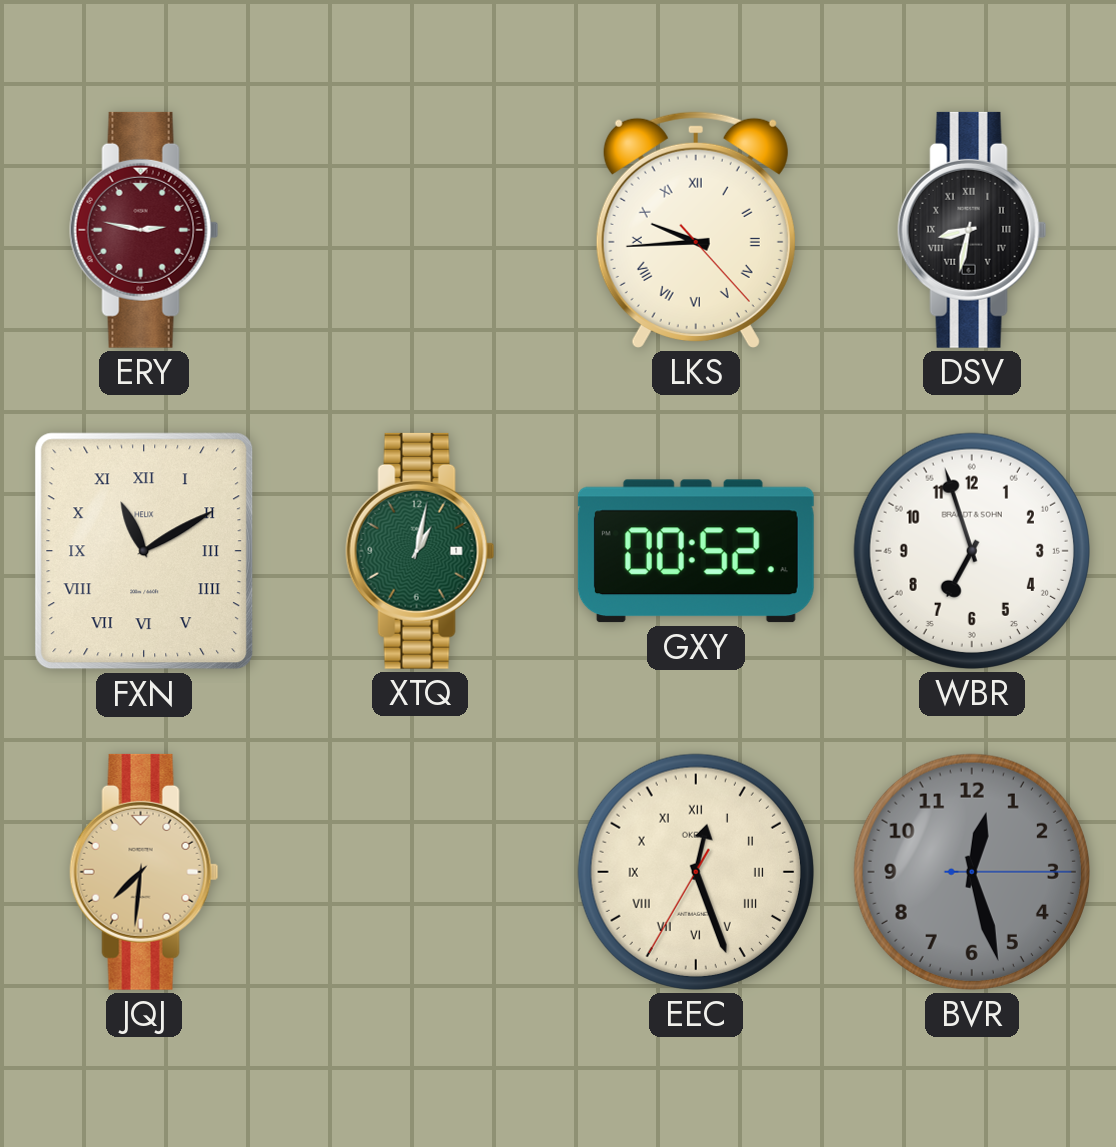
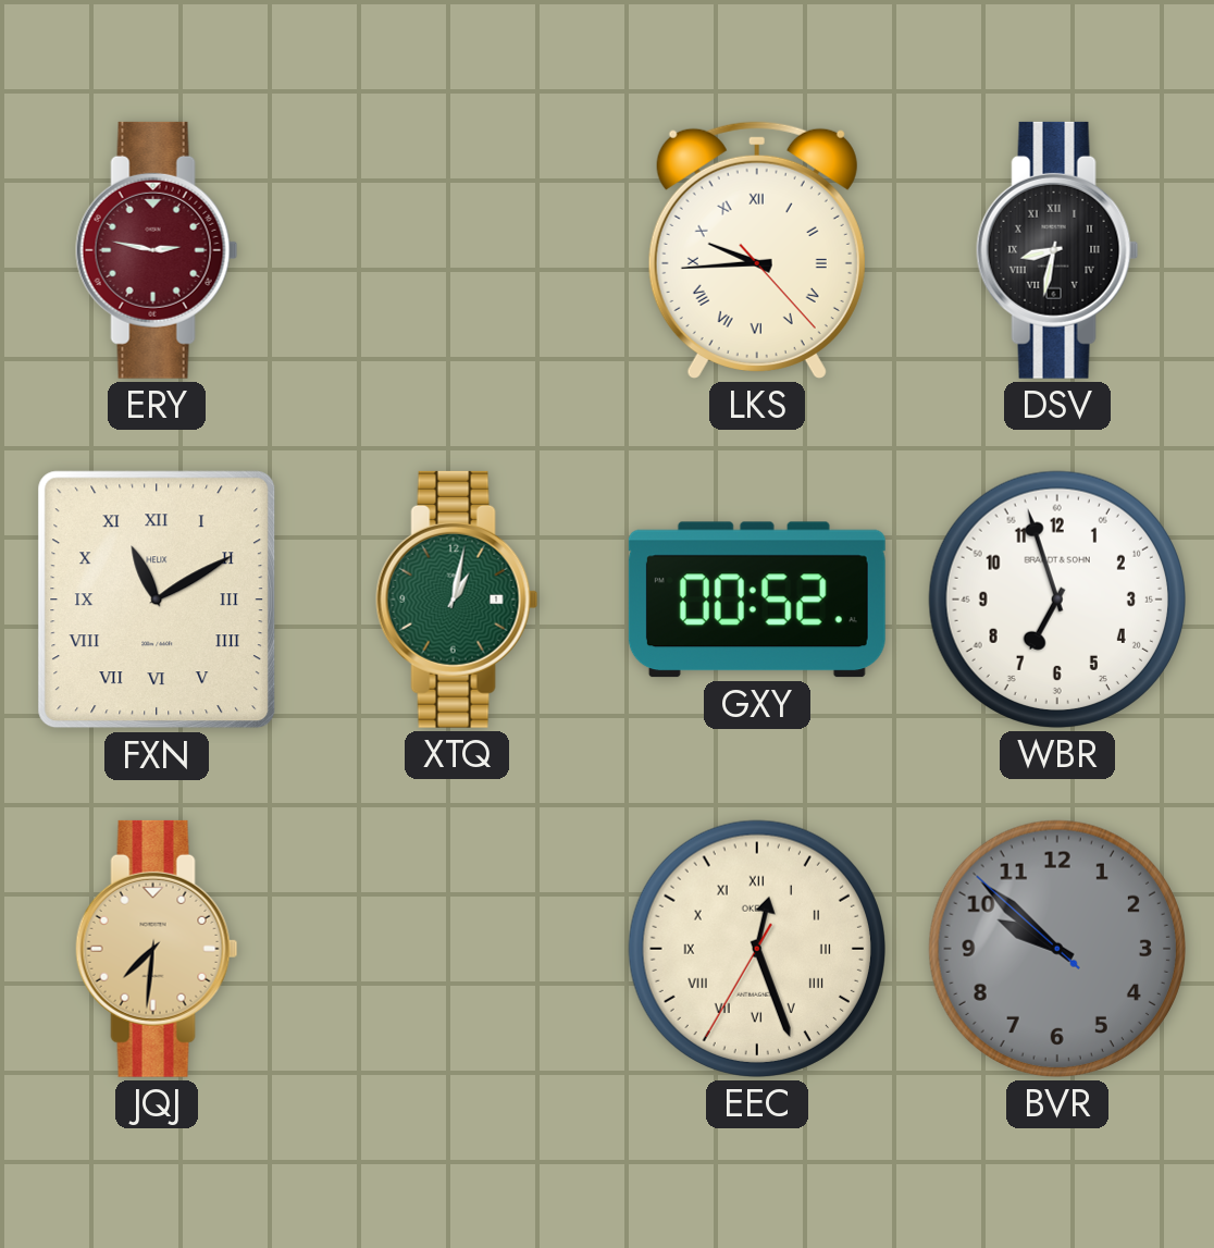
BVR: 12:27 -> 9:51 (1057, 949)
